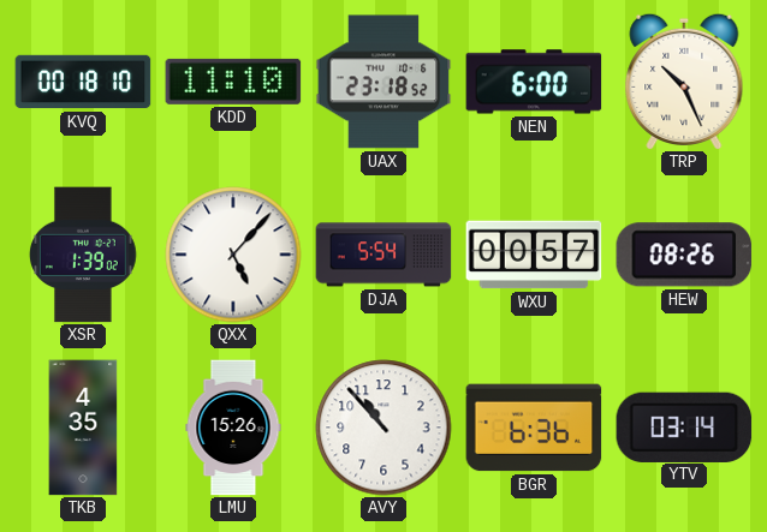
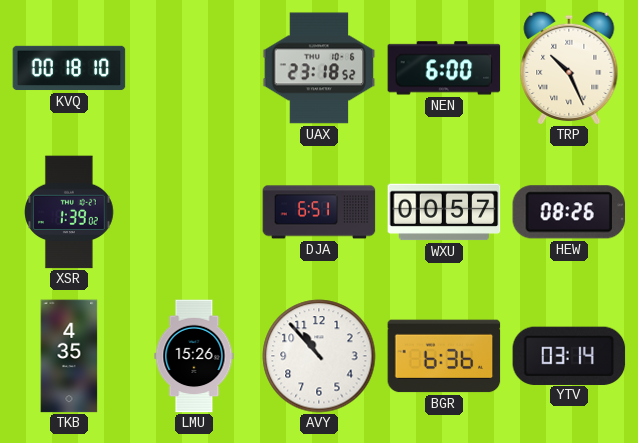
KDD: 11:10 -> none (233, 82)
QXX: 5:07 -> none (233, 255)
DJA: 5:54 -> 6:51 (319, 212)
